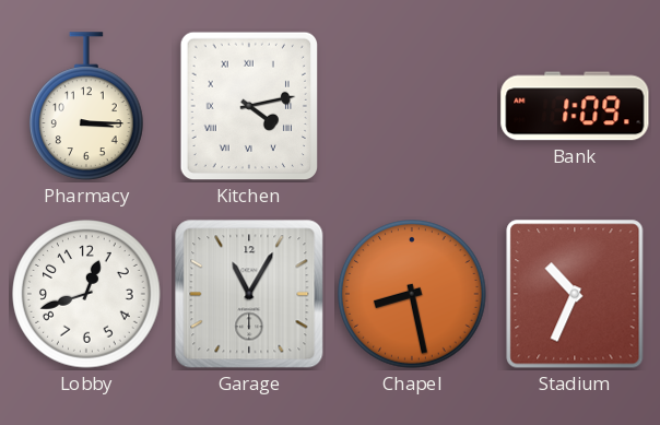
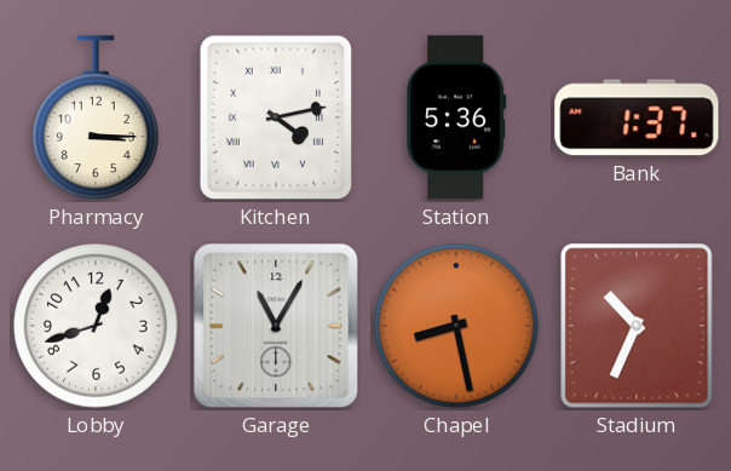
Station: none -> 5:36 (456, 117)
Bank: 1:09 -> 1:37 (637, 117)
